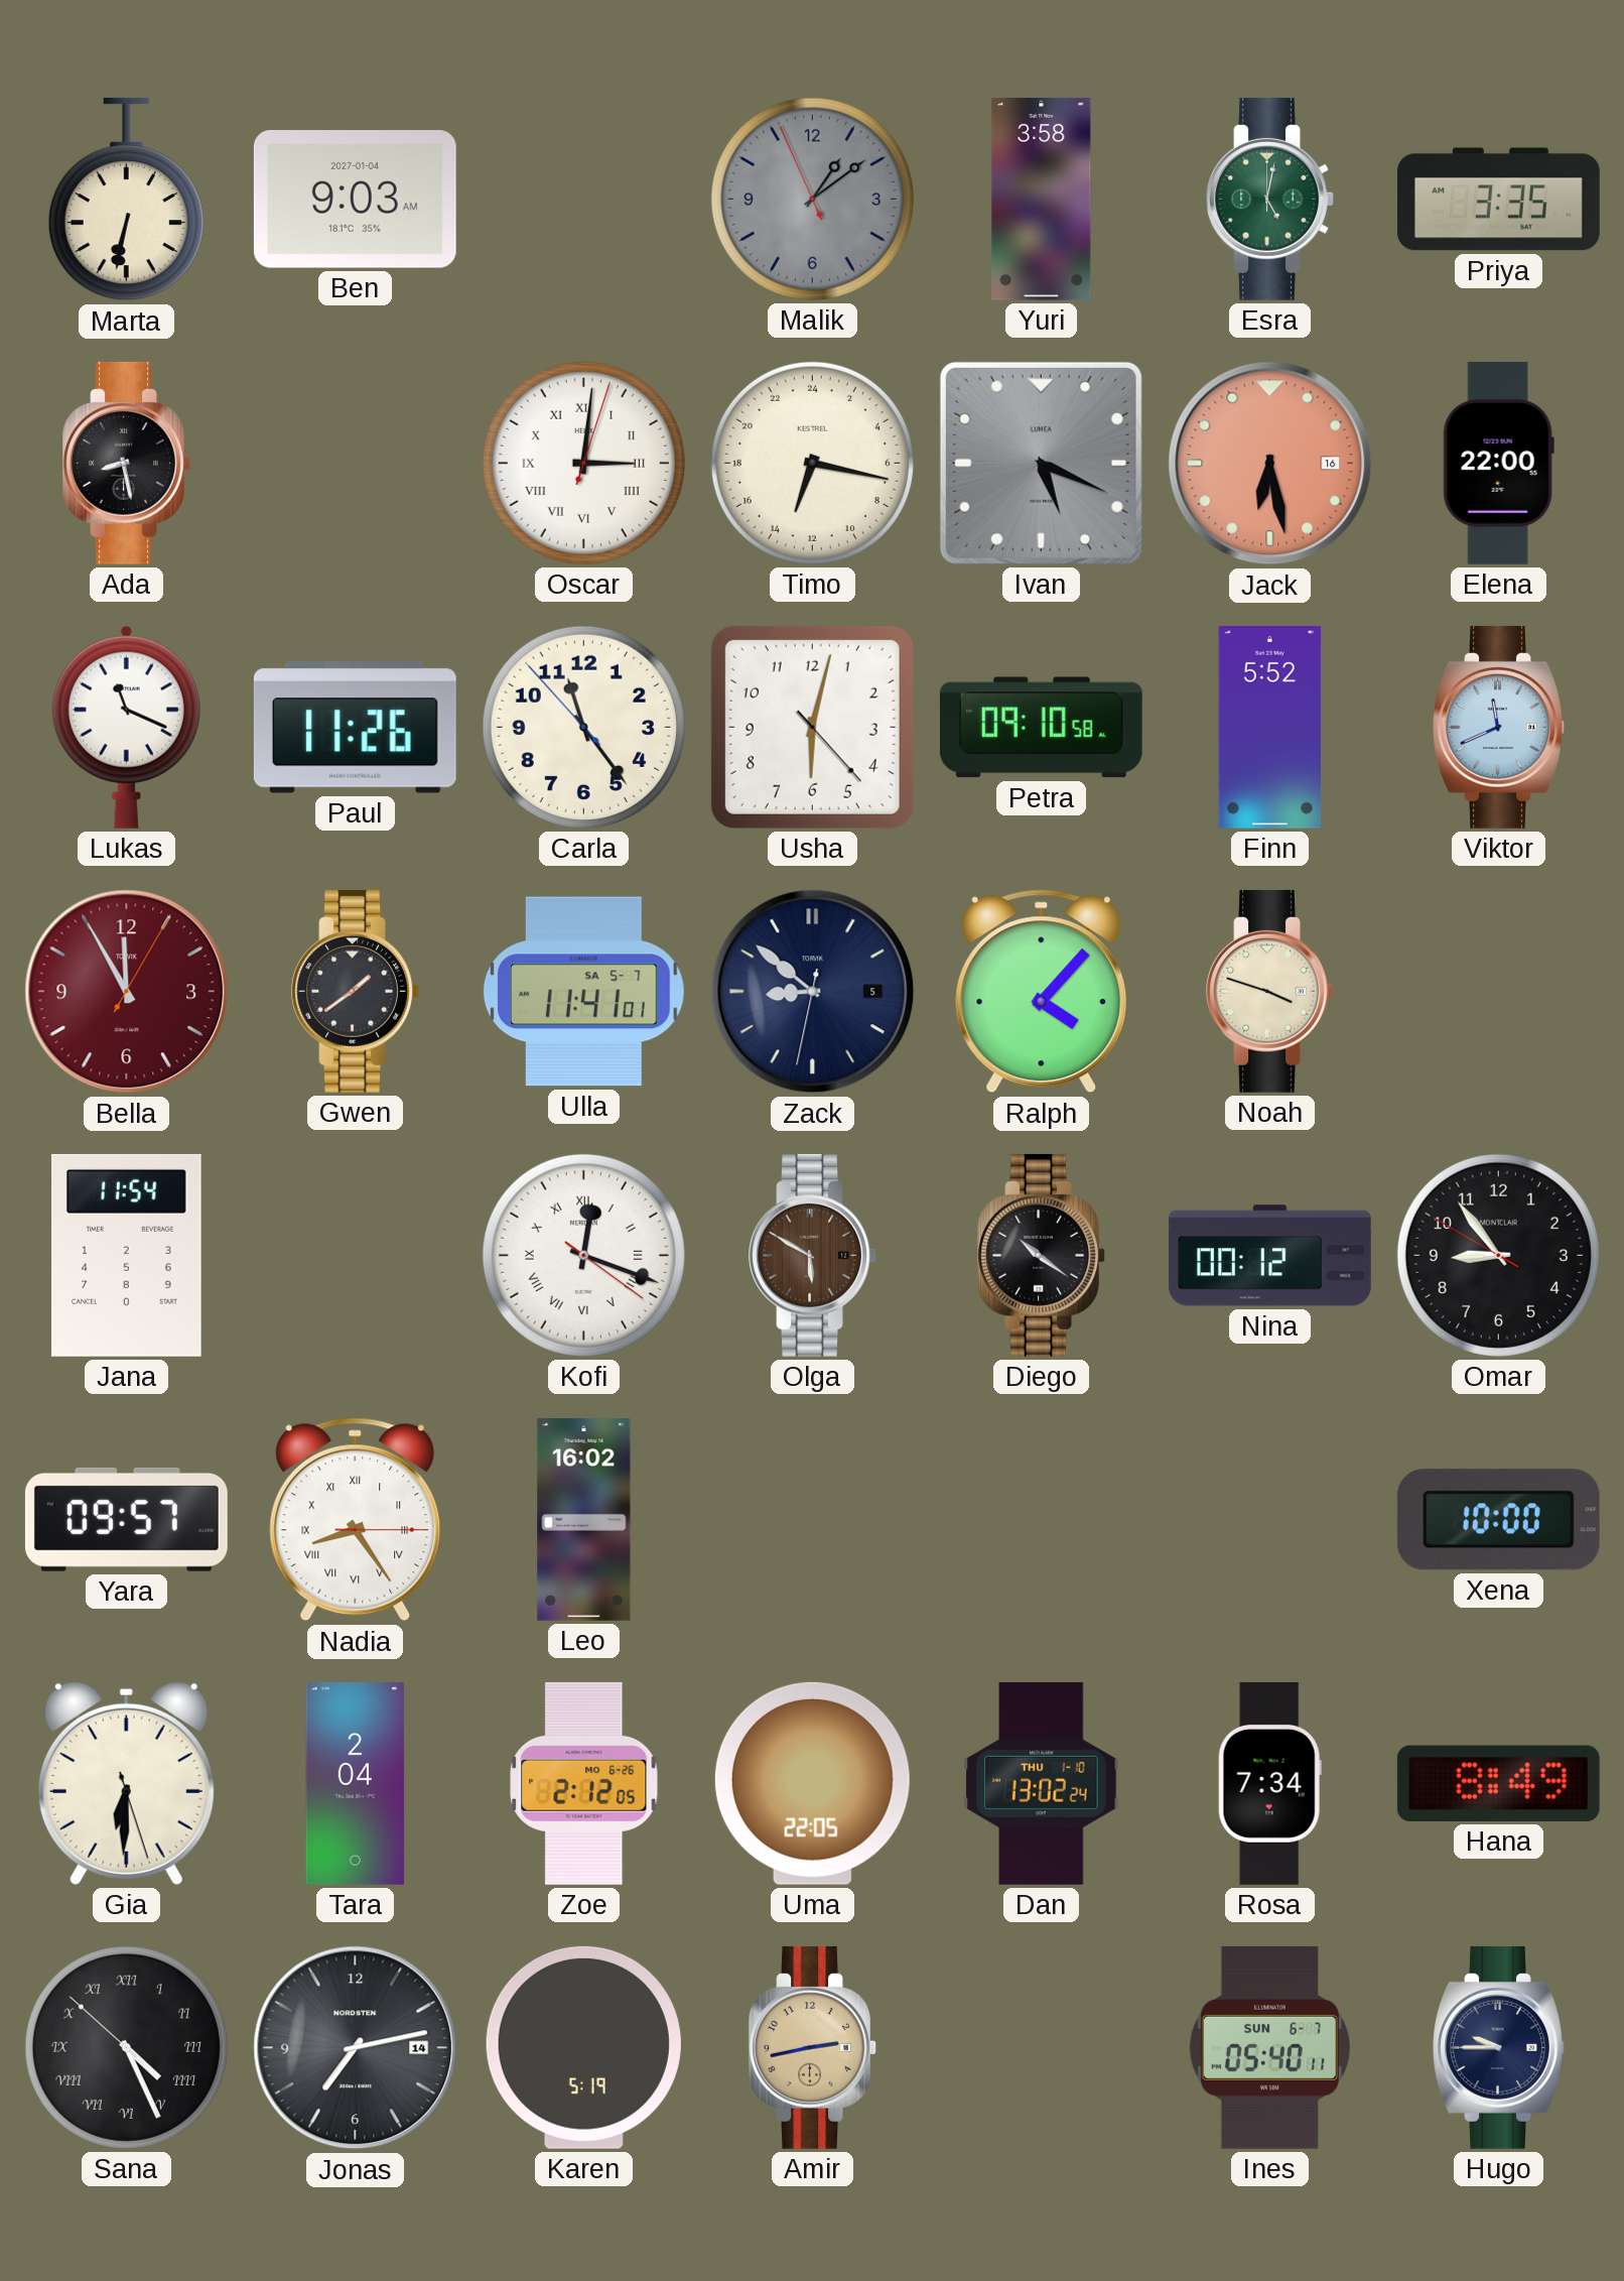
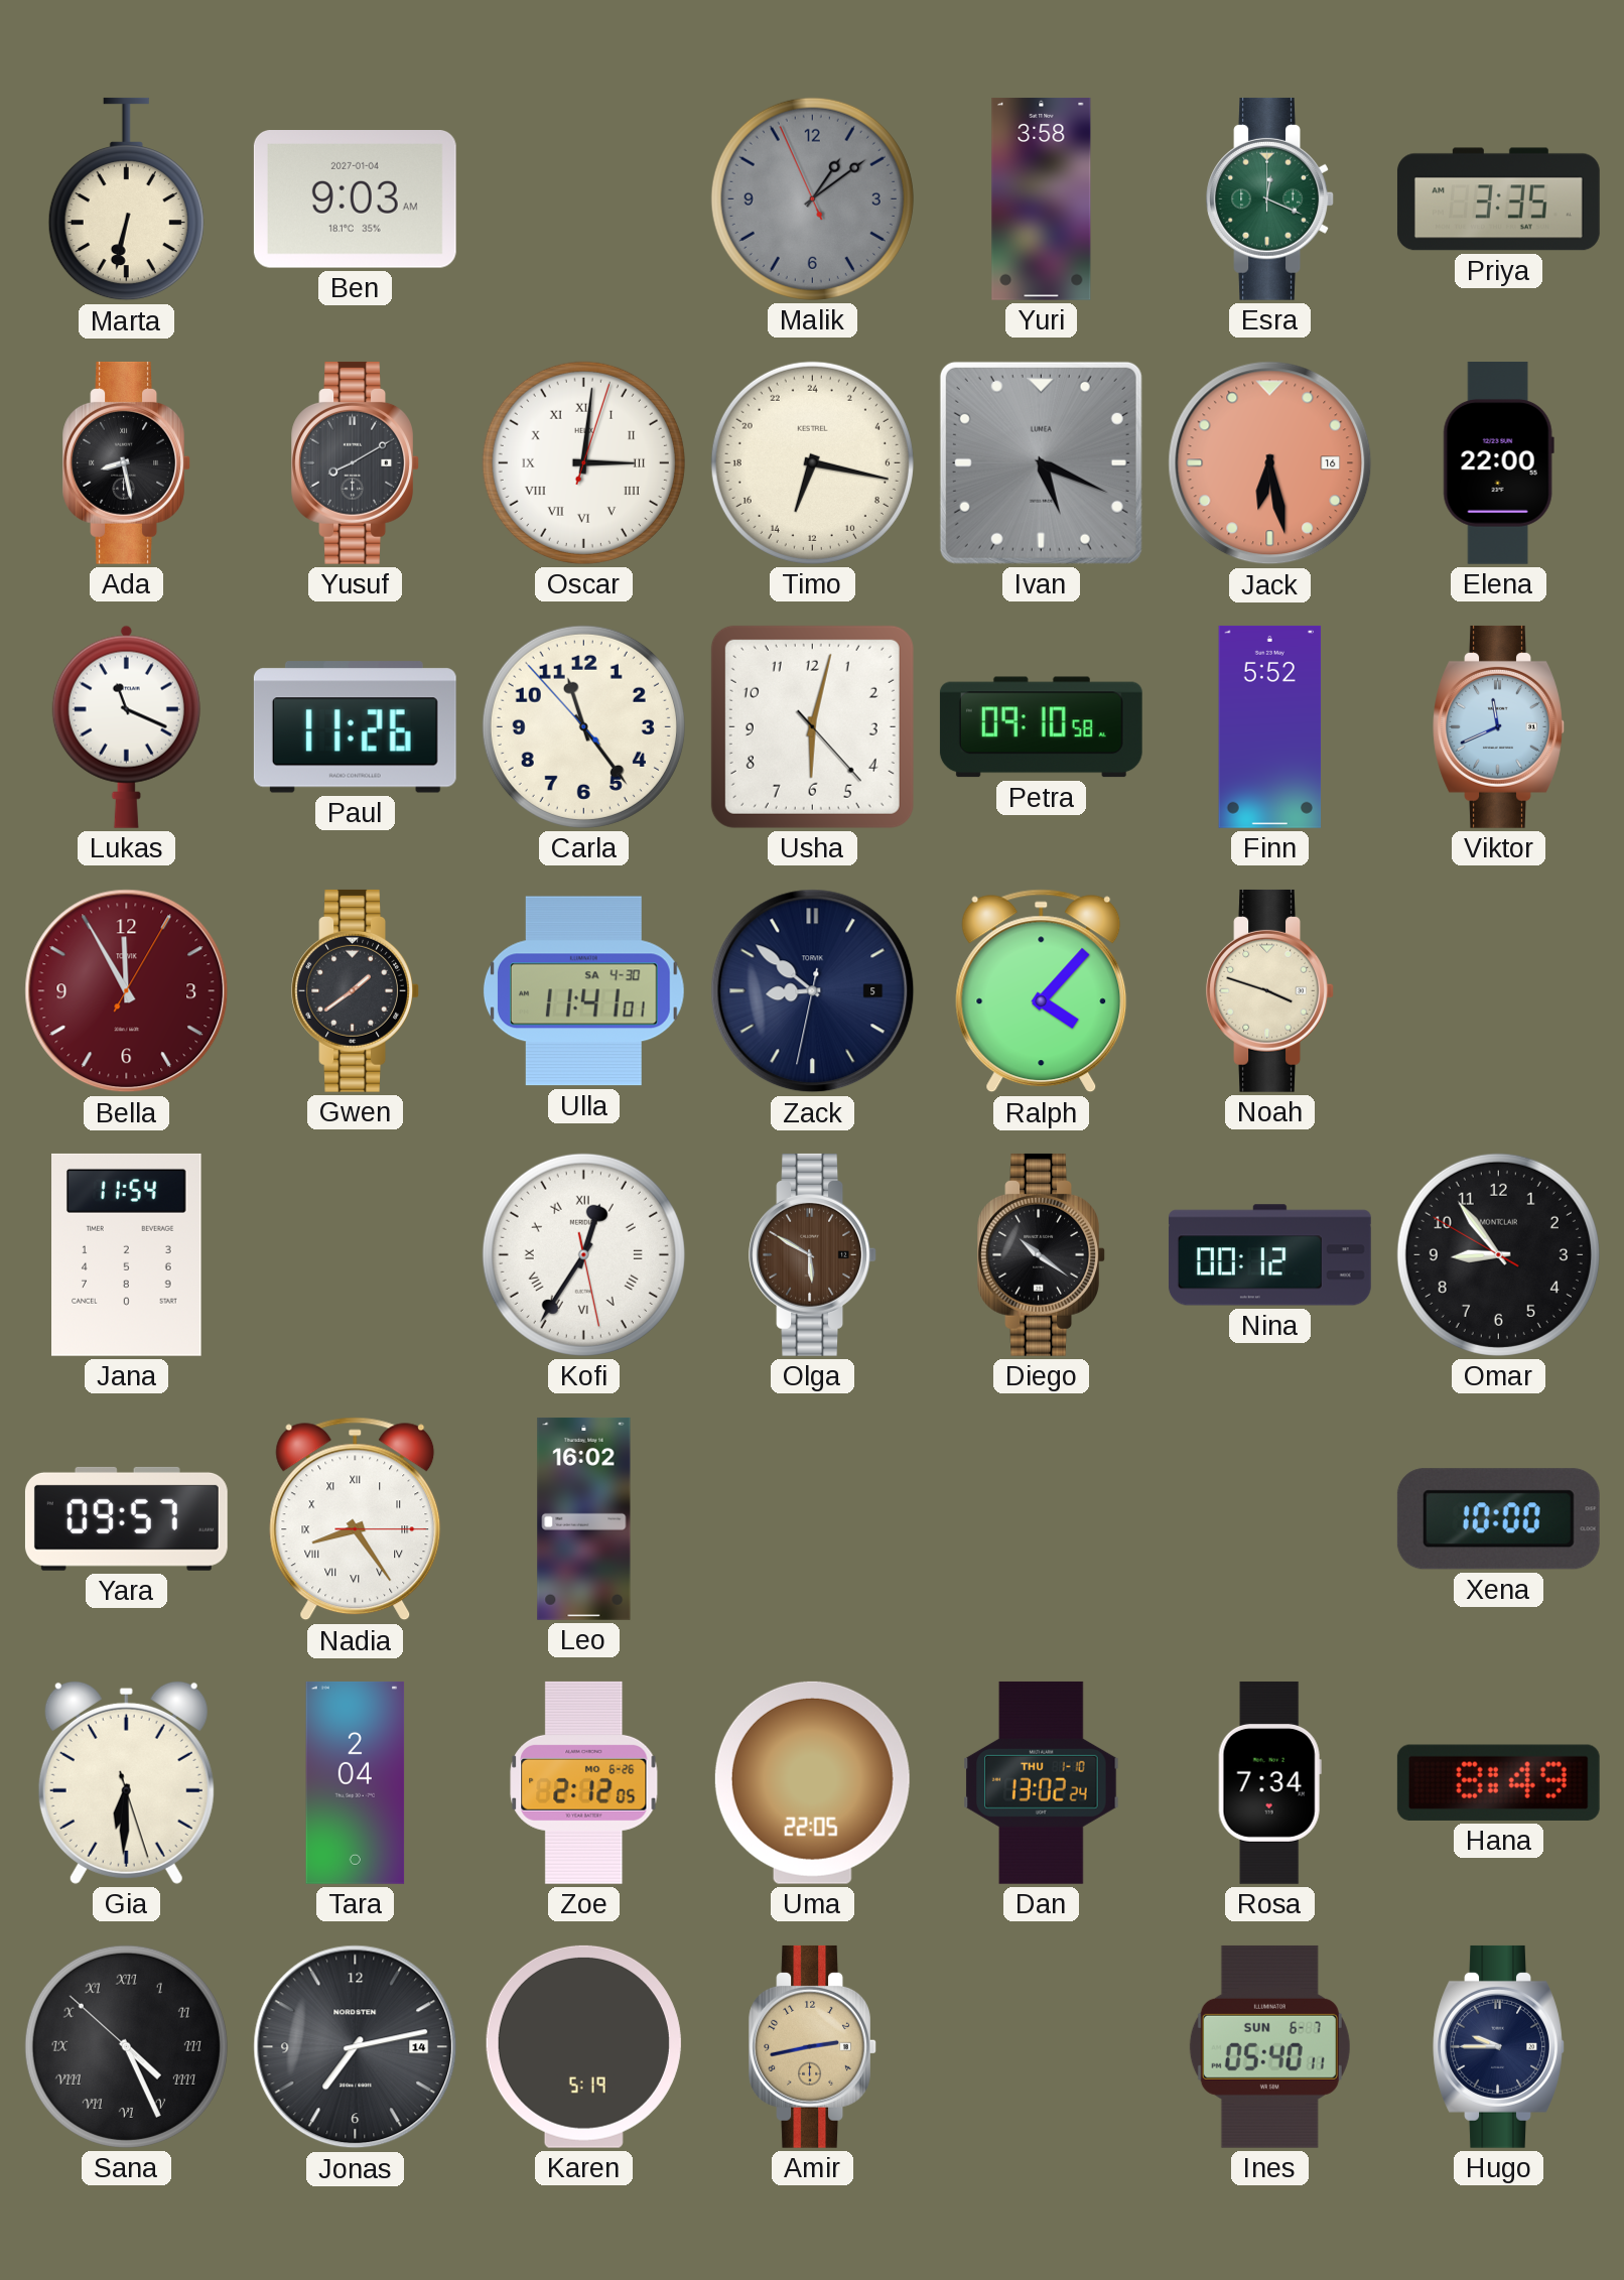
Esra: 5:02 -> 12:19 (1270, 198)
Yusuf: none -> 8:10 (356, 462)
Ulla date: SA 5-7 -> SA 4-30 (583, 991)
Kofi: 12:18 -> 12:35 (583, 1254)
